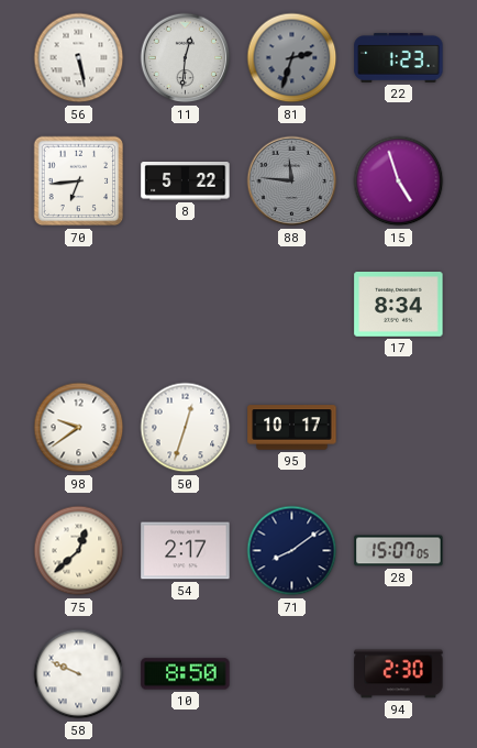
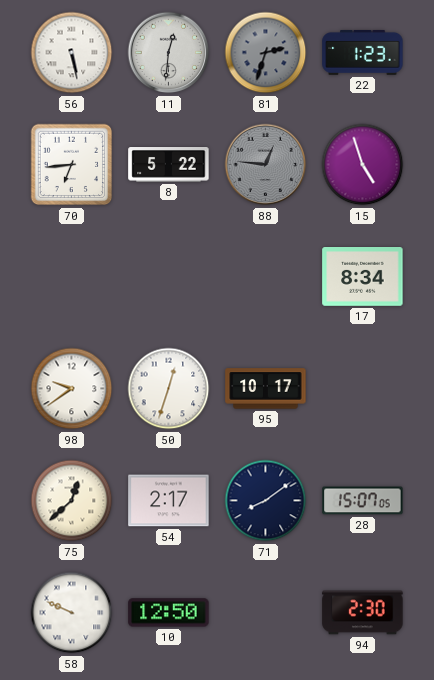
88: 11:46 -> 12:46 (266, 165)
10: 8:50 -> 12:50 (169, 613)
